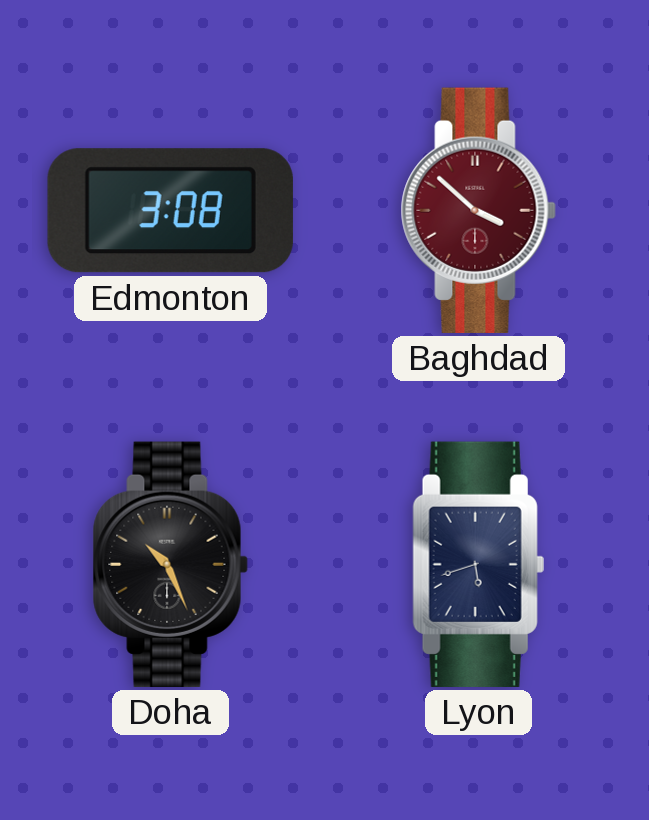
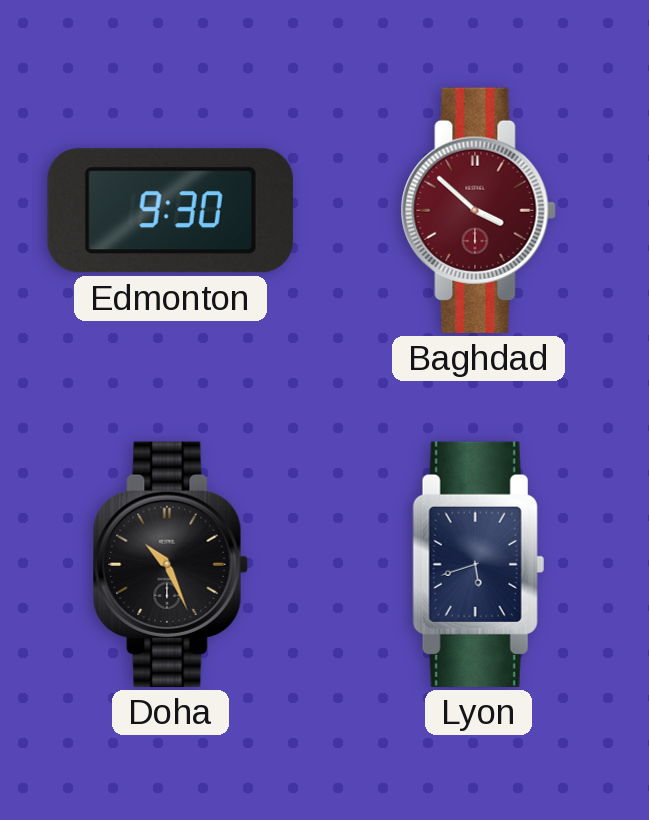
Edmonton: 3:08 -> 9:30 (170, 211)
